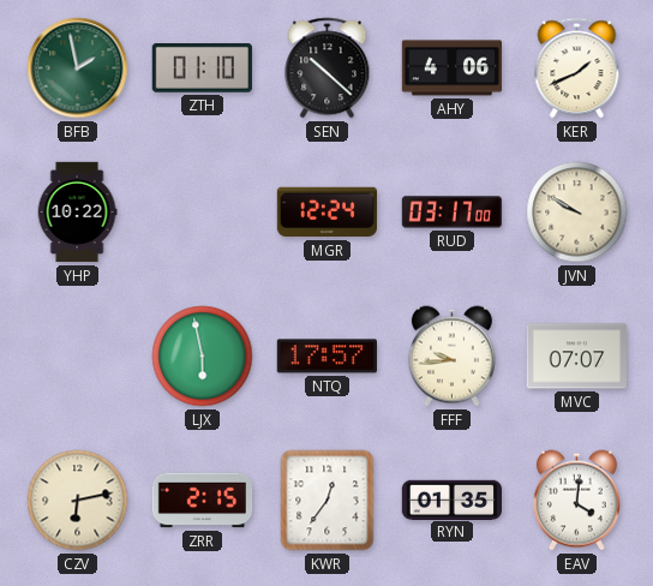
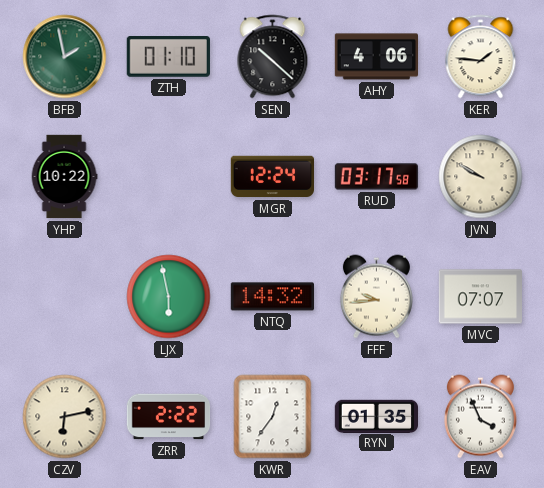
KER: 1:41 -> 1:46 (481, 57)
RUD: 03:17:00 -> 03:17:58 (377, 177)
NTQ: 17:57 -> 14:32 (272, 297)
ZRR: 2:15 -> 2:22 (169, 417)
EAV: 4:01 -> 3:56 (480, 417)
